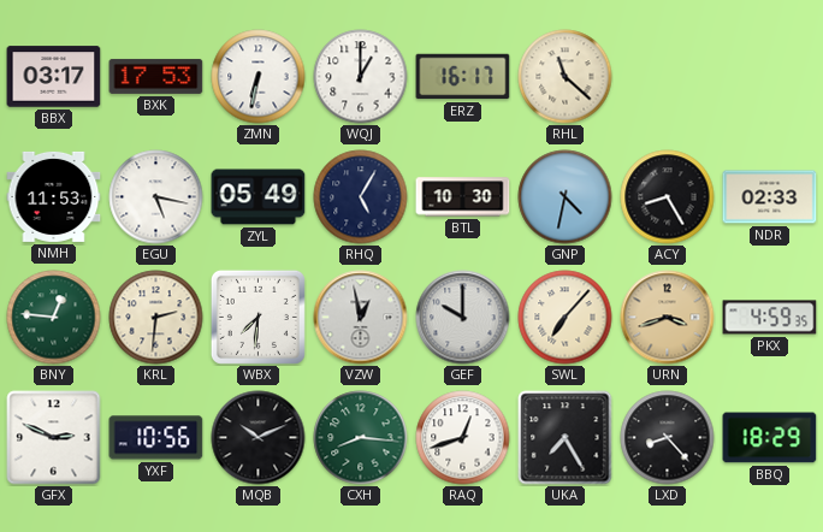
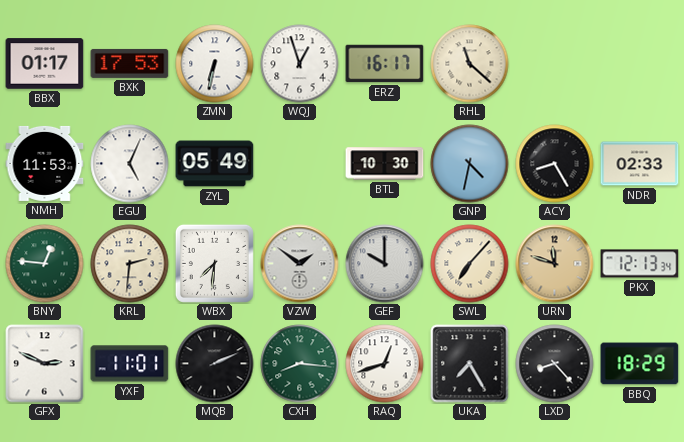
BBX: 03:17 -> 01:17 (45, 64)
WQJ: 1:00 -> 12:57 (300, 64)
EGU: 5:17 -> 5:04 (130, 164)
RHQ: 5:05 -> none (361, 197)
VZW: 12:58 -> 1:51 (300, 264)
URN: 3:42 -> 11:48 (555, 264)
PKX: 4:59 -> 12:13 (640, 264)
YXF: 10:56 -> 11:01 (130, 364)
MQB: 10:11 -> 2:11 (215, 364)
